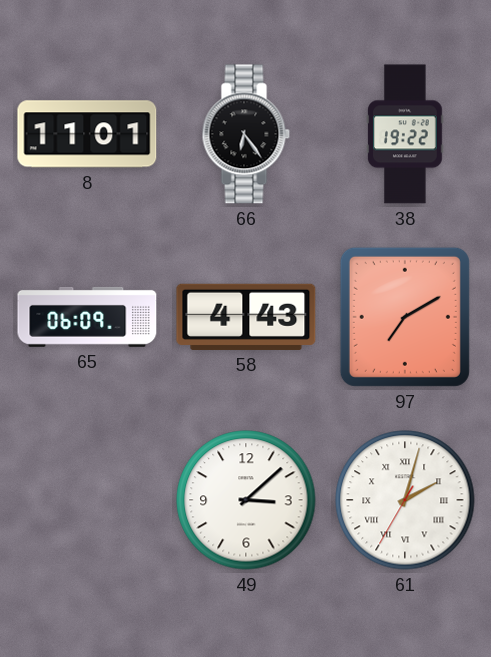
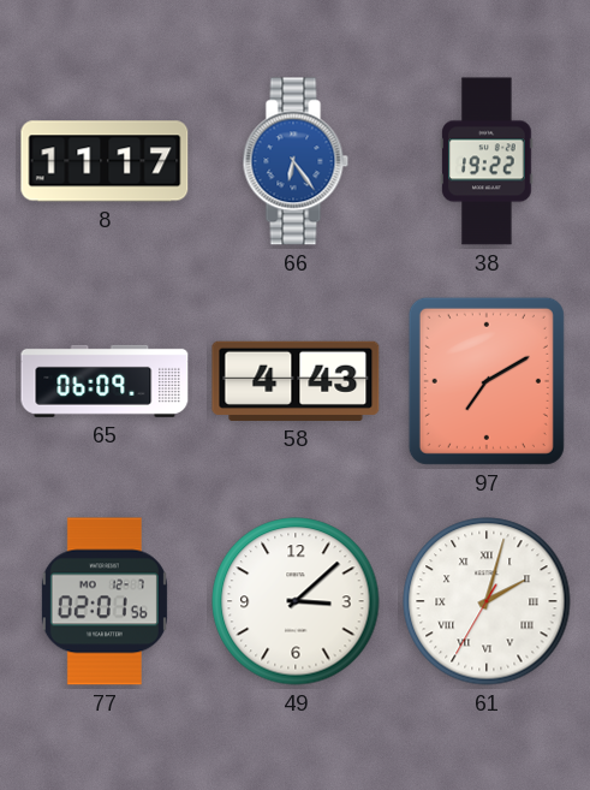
8: 11:01 -> 11:17 (105, 161)
66 dial: black -> blue (296, 161)
77: none -> 02:01 (105, 601)
